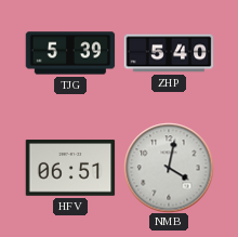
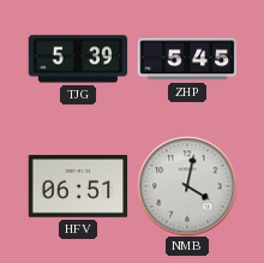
ZHP: 5:40 -> 5:45 (187, 59)
